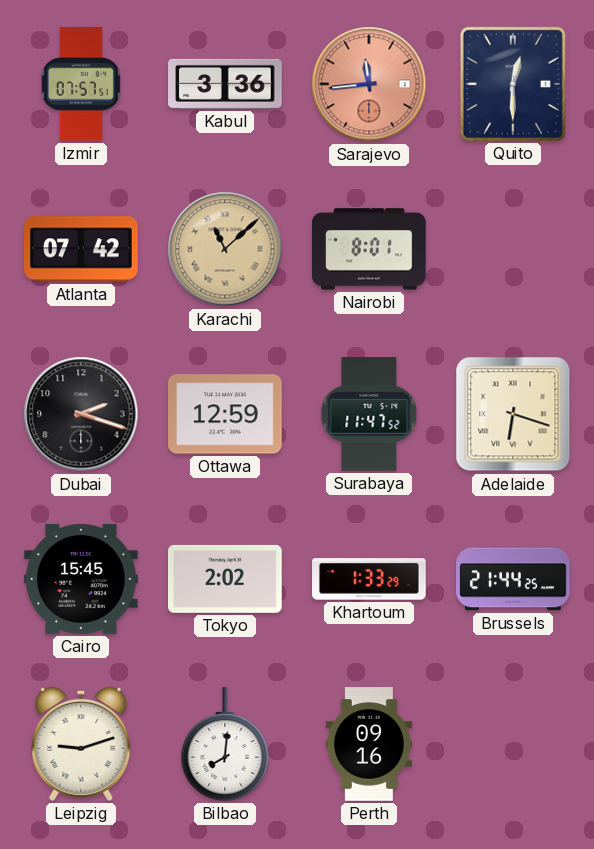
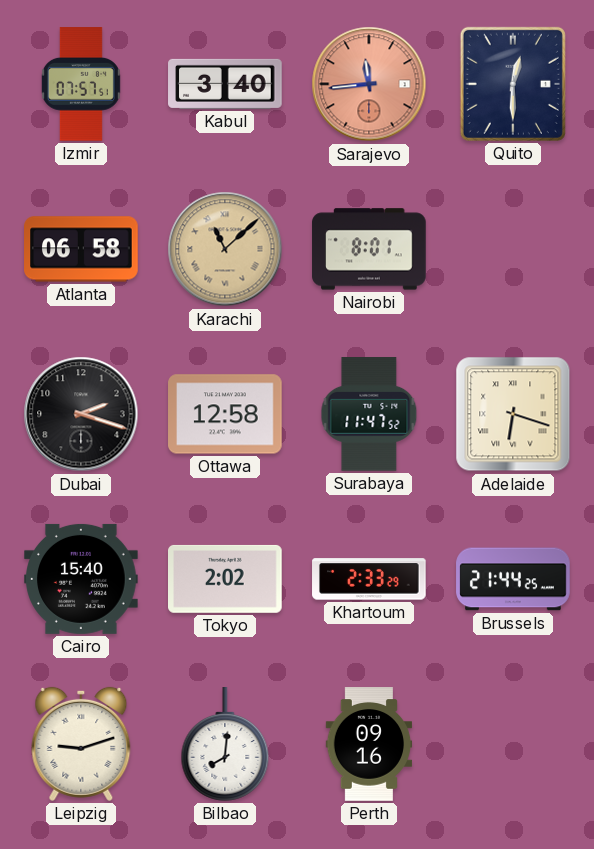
Kabul: 3:36 -> 3:40 (225, 84)
Atlanta: 07:42 -> 06:58 (81, 249)
Ottawa: 12:59 -> 12:58 (225, 414)
Cairo: 15:45 -> 15:40 (81, 579)
Khartoum: 1:33 -> 2:33 (369, 579)
